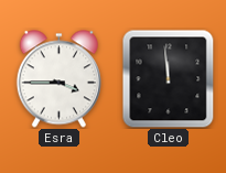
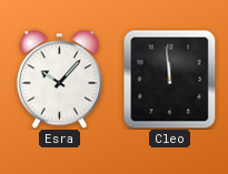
Esra: 3:45 -> 10:07 (59, 80)
